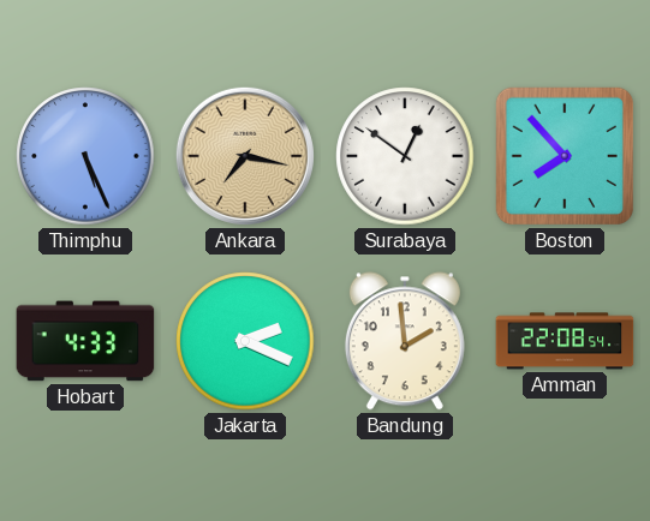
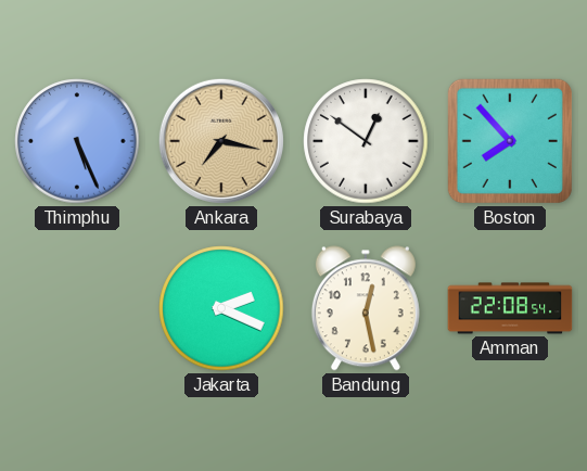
Hobart: 4:33 -> none (85, 341)
Bandung: 1:59 -> 12:28 (366, 308)
